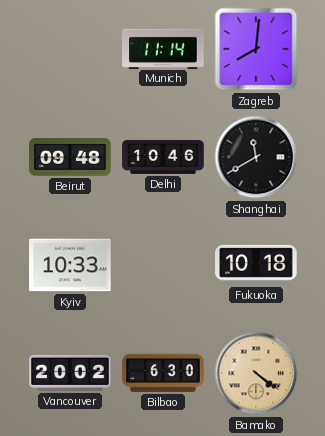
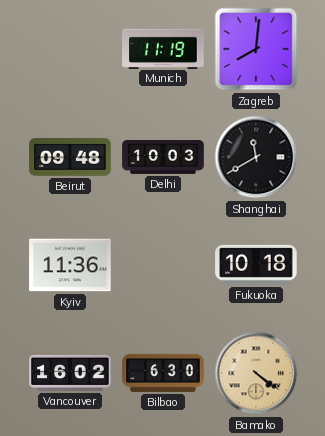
Munich: 11:14 -> 11:19 (163, 48)
Delhi: 10:46 -> 10:03 (163, 158)
Kyiv: 10:33 -> 11:36 (70, 265)
Vancouver: 20:02 -> 16:02 (70, 373)
